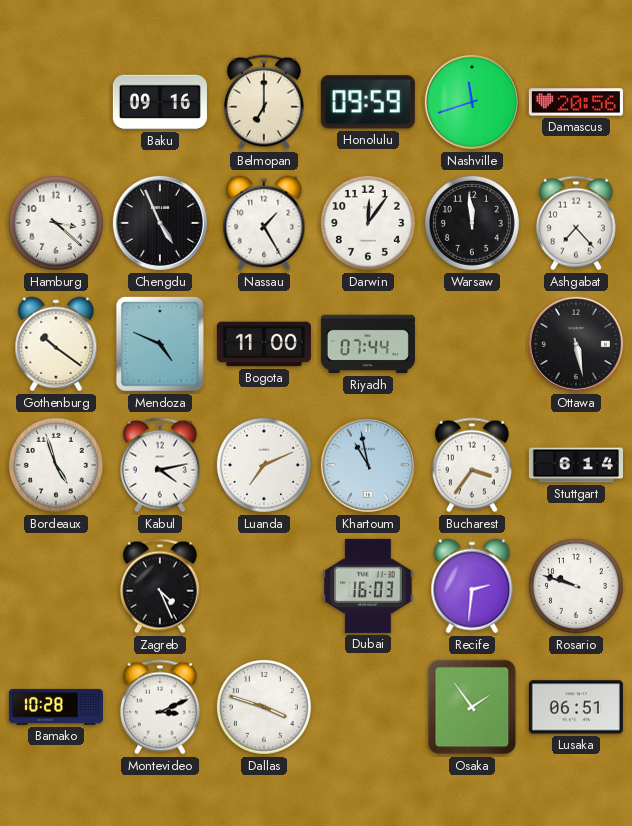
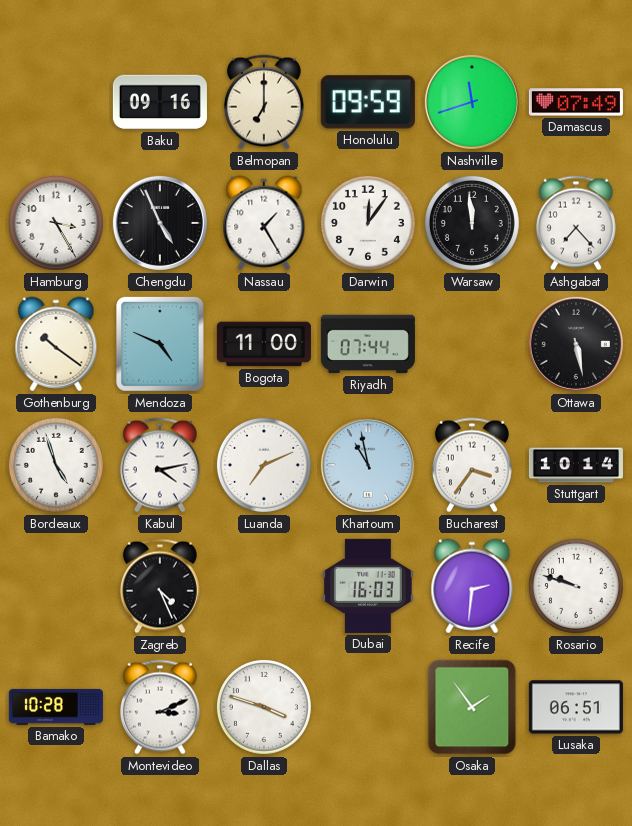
Damascus: 20:56 -> 07:49 (576, 102)
Hamburg: 3:22 -> 3:25 (56, 223)
Stuttgart: 6:14 -> 10:14 (576, 465)
